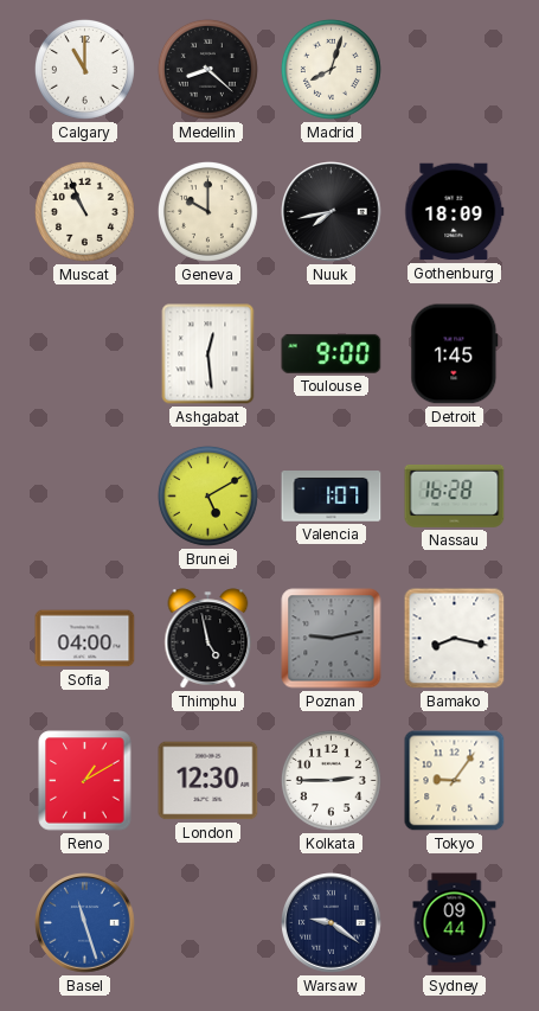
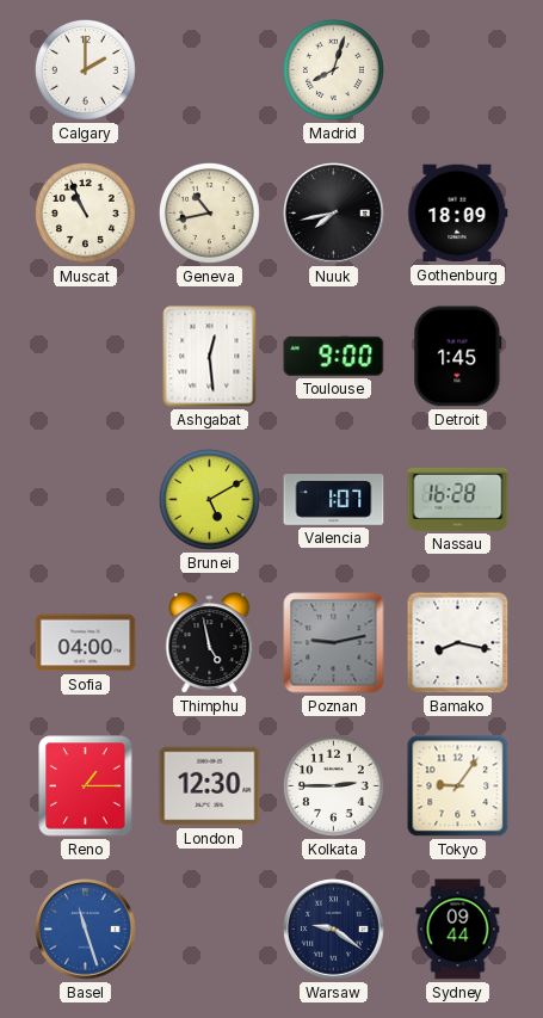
Calgary: 11:00 -> 2:00 (85, 69)
Medellin: 8:22 -> none (207, 69)
Geneva: 10:00 -> 10:43 (209, 212)
Reno: 1:10 -> 1:15 (86, 786)
